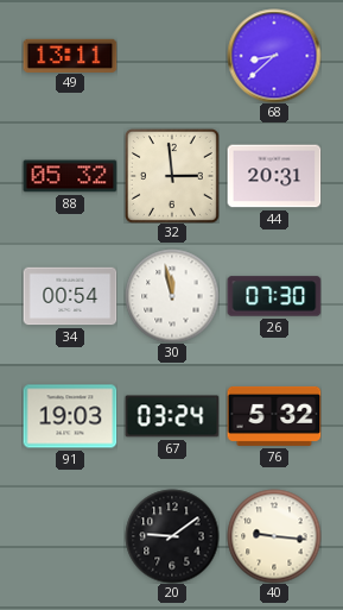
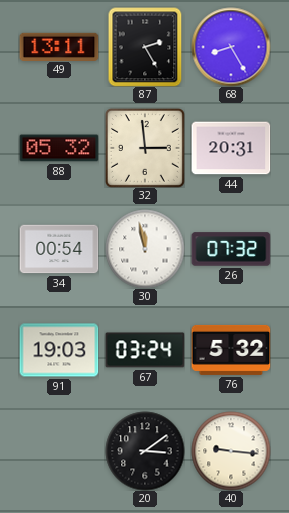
87: none -> 2:25 (145, 47)
68: 8:38 -> 8:25 (231, 47)
26: 07:30 -> 07:32 (231, 249)
20: 9:09 -> 3:09 (145, 451)
